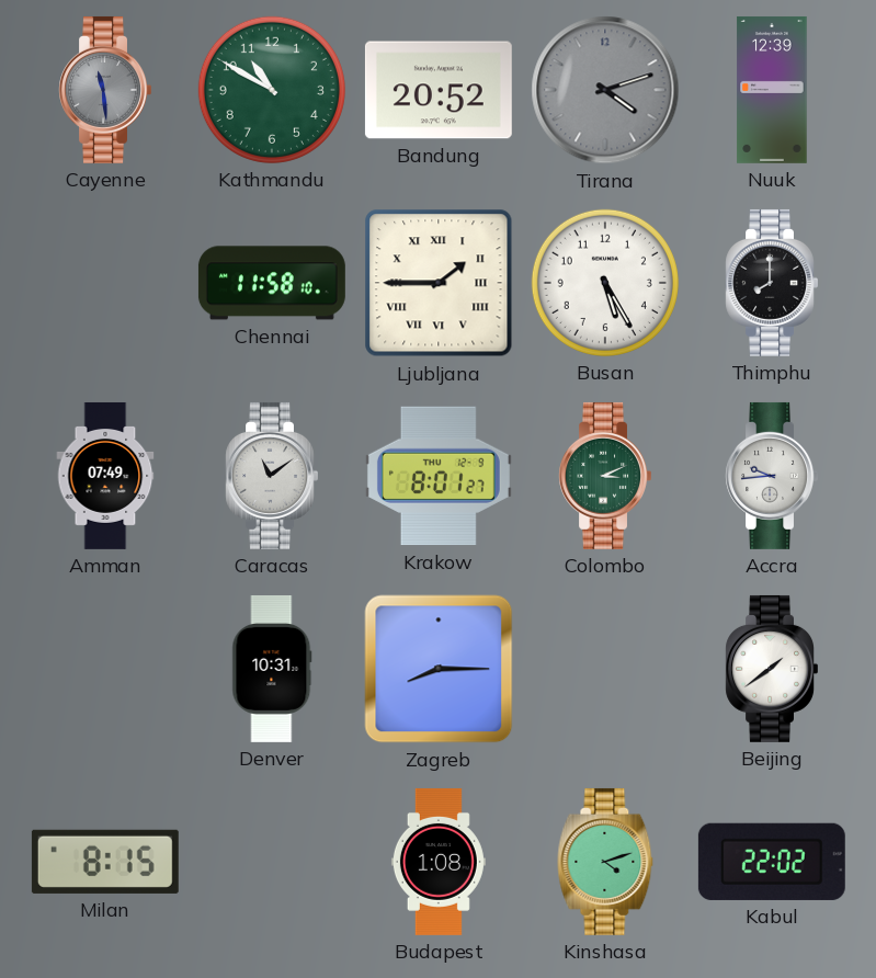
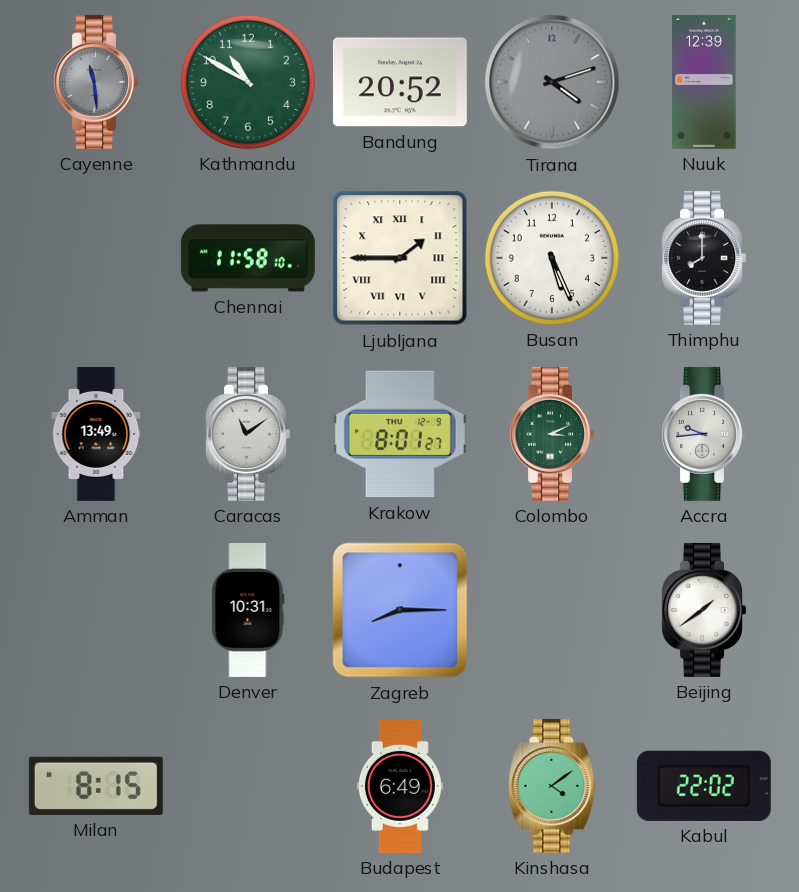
Busan: 5:25 -> 5:26 (552, 258)
Amman: 07:49 -> 13:49 (96, 434)
Budapest: 1:08 -> 6:49 (400, 786)
Kinshasa: 4:12 -> 4:09 (552, 786)
